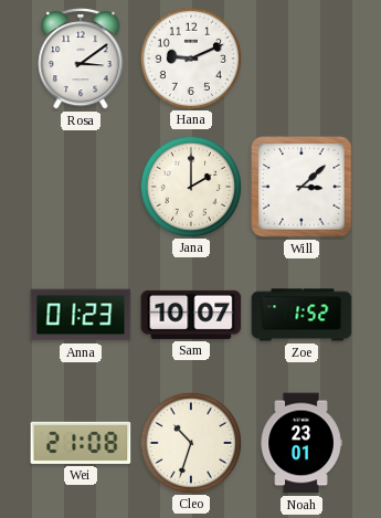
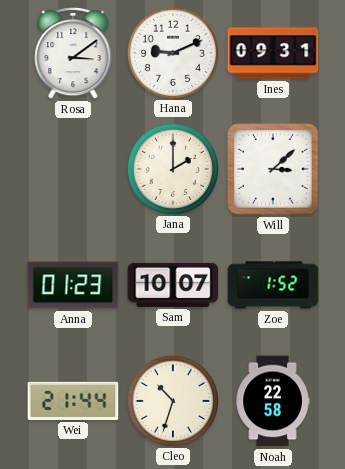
Ines: none -> 09:31 (273, 53)
Wei: 21:08 -> 21:44 (73, 401)
Noah: 23:01 -> 22:58 (273, 401)
